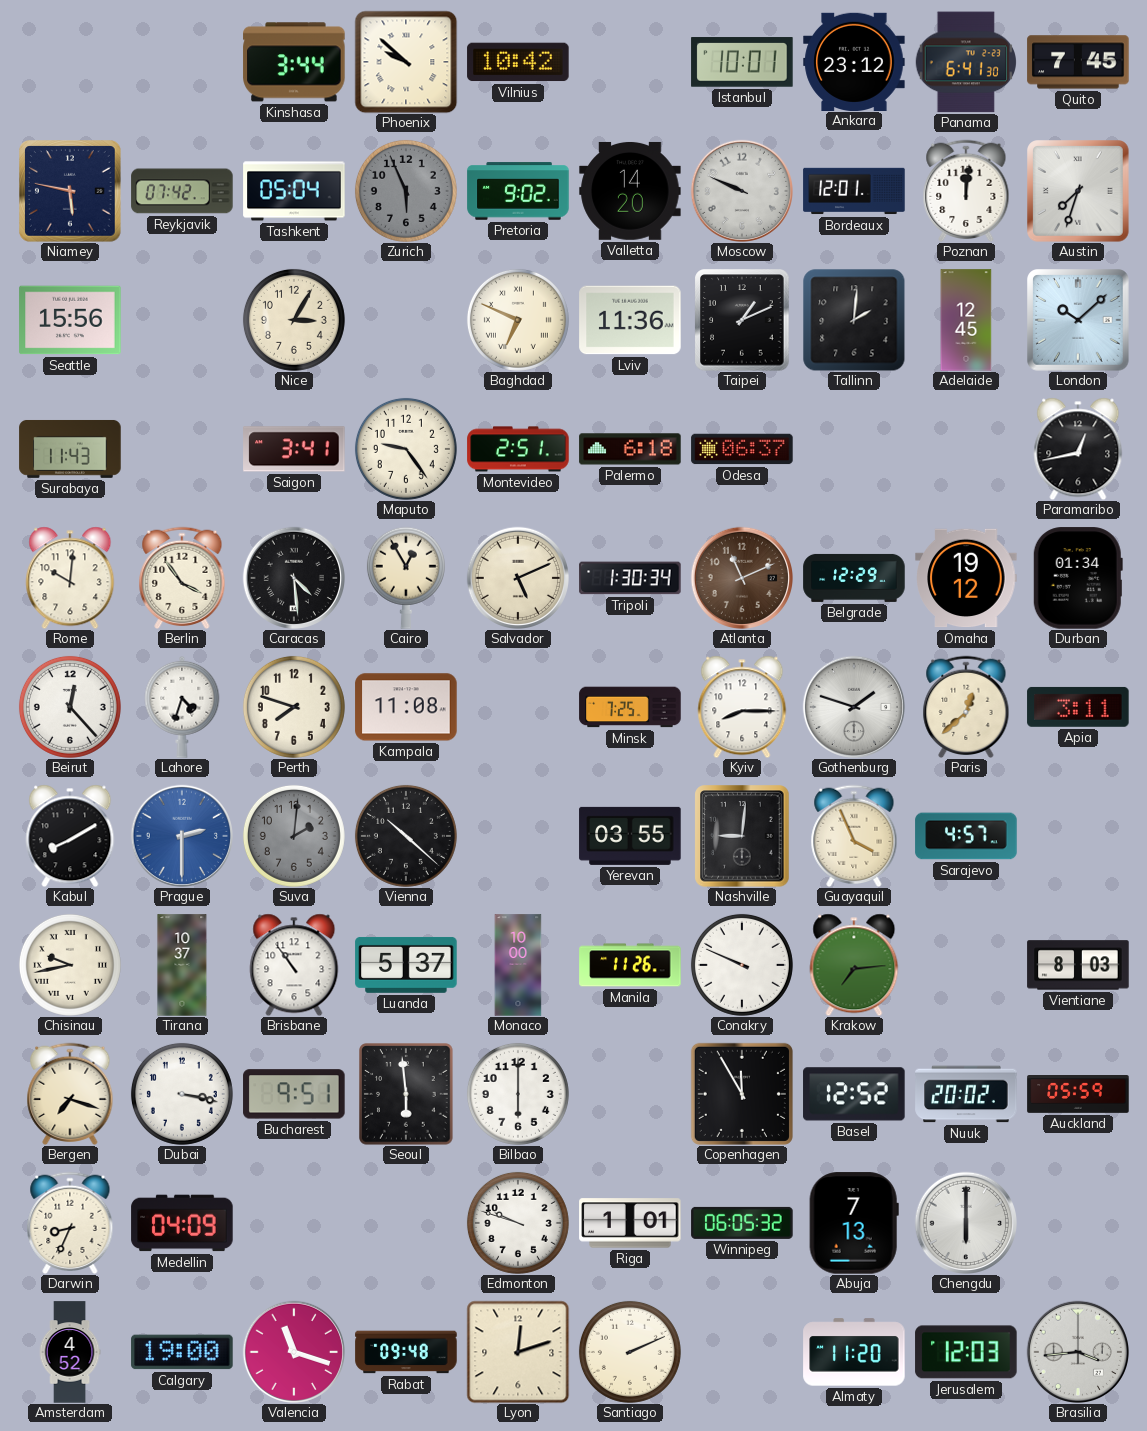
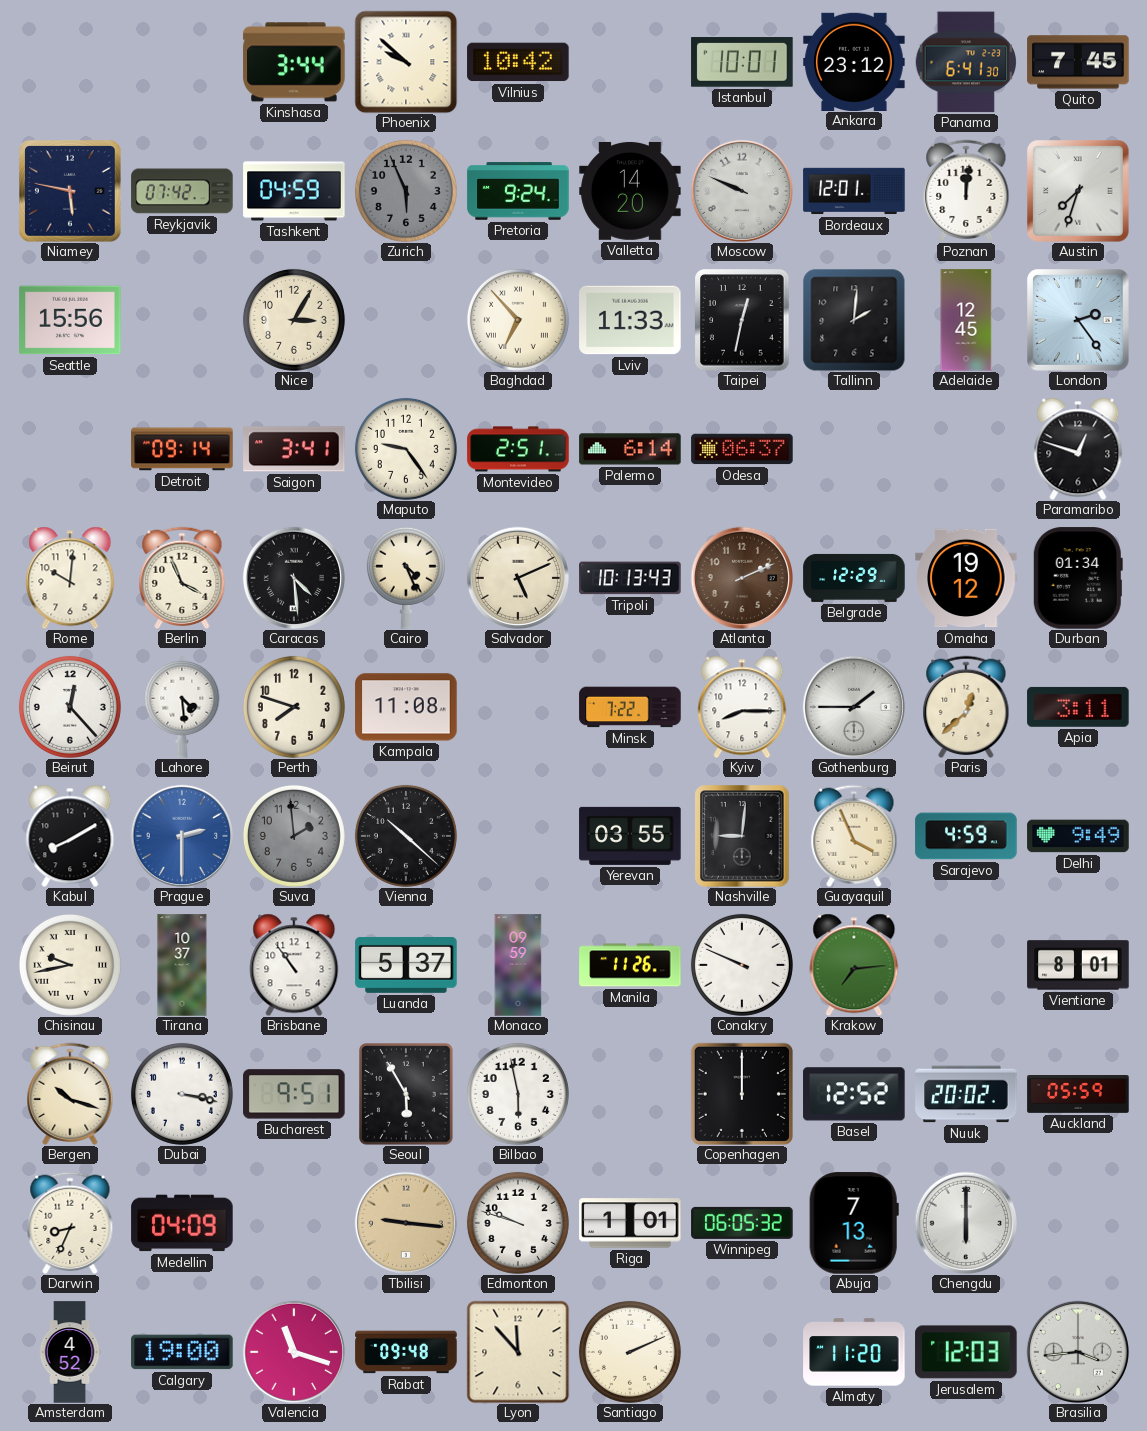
Tashkent: 05:04 -> 04:59 (294, 191)
Pretoria: 9:02 -> 9:24 (518, 191)
Baghdad: 6:49 -> 6:53 (518, 320)
Lviv: 11:36 -> 11:33 (630, 320)
Taipei: 1:11 -> 12:32 (742, 320)
London: 10:08 -> 2:24 (1079, 321)
Surabaya: 11:43 -> none (70, 449)
Detroit: none -> 09:14 (182, 449)
Palermo: 6:18 -> 6:14 (630, 449)
Paramaribo: 12:43 -> 12:48 (1078, 449)
Berlin: 3:54 -> 3:56 (182, 577)
Cairo: 12:55 -> 4:26 (406, 578)
Tripoli: 1:30 -> 10:13 (630, 578)
Atlanta: 11:11 -> 2:11 (741, 577)
Lahore: 4:33 -> 4:29 (182, 707)
Minsk: 7:25 -> 7:22 (630, 707)
Gothenburg: 1:48 -> 1:45 (853, 706)
Suva: 2:01 -> 1:59 (294, 836)
Sarajevo: 4:57 -> 4:59 (966, 836)
Delhi: none -> 9:49 (1078, 836)
Monaco: 10:00 -> 09:59 (518, 965)
Vientiane: 8:03 -> 8:01 (1078, 965)
Bergen: 7:18 -> 10:18 (70, 1093)
Seoul: 5:59 -> 5:55 (407, 1094)
Bilbao: 6:00 -> 5:58 (518, 1094)
Copenhagen: 11:55 -> 12:00 (742, 1094)
Tbilisi: none -> 9:16 (405, 1222)
Lyon: 12:12 -> 11:53 (518, 1352)
